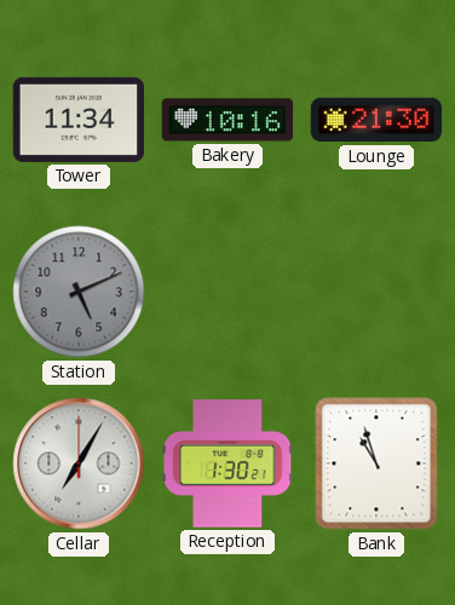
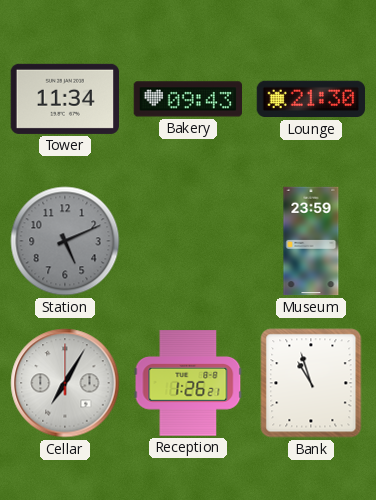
Bakery: 10:16 -> 09:43 (188, 99)
Museum: none -> 23:59 (311, 241)
Reception: 1:30 -> 1:26 (188, 383)
